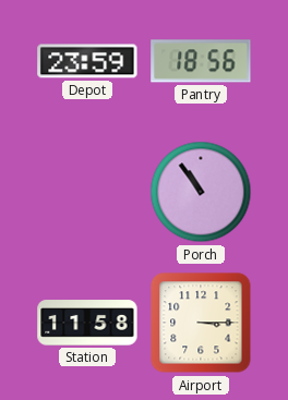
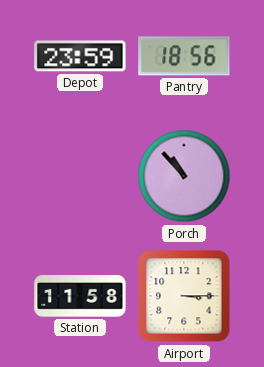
Porch: 10:54 -> 10:53 (184, 176)
